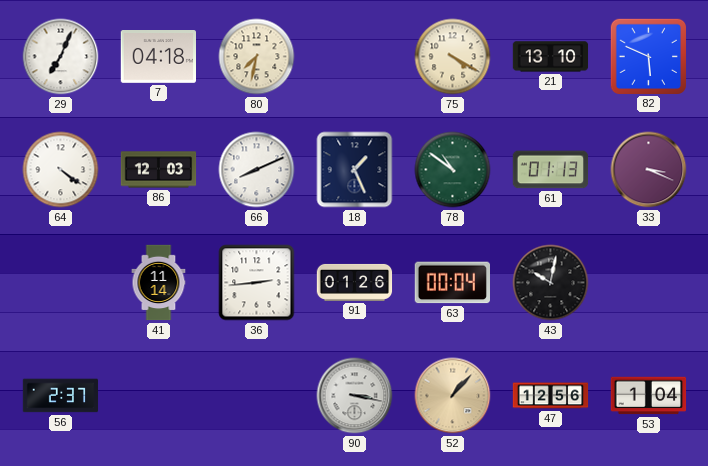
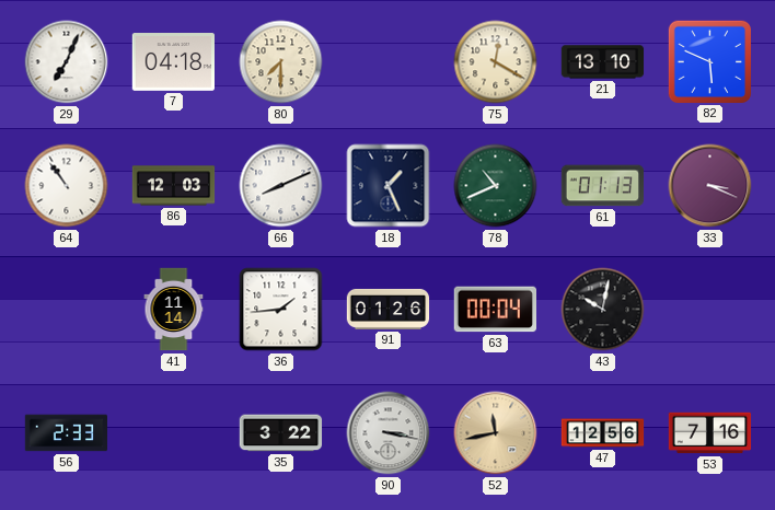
80: 7:32 -> 7:30 (281, 62)
75: 4:20 -> 12:20 (496, 62)
64: 4:21 -> 10:54 (67, 186)
78: 10:51 -> 10:41 (496, 186)
36: 2:44 -> 1:44 (281, 310)
56: 2:37 -> 2:33 (67, 433)
35: none -> 3:22 (281, 433)
52: 1:07 -> 11:43 (496, 433)
53: 1:04 -> 7:16 (710, 433)
